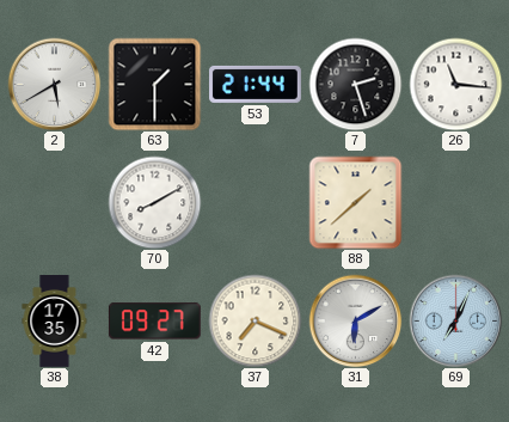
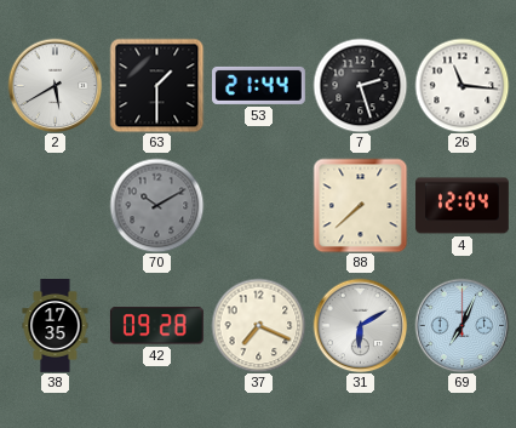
70: 8:10 -> 10:10 (156, 205)
70 dial: white -> grey (156, 205)
88: 1:38 -> 7:38 (360, 205)
4: none -> 12:04 (463, 206)
42: 09:27 -> 09:28 (156, 326)
